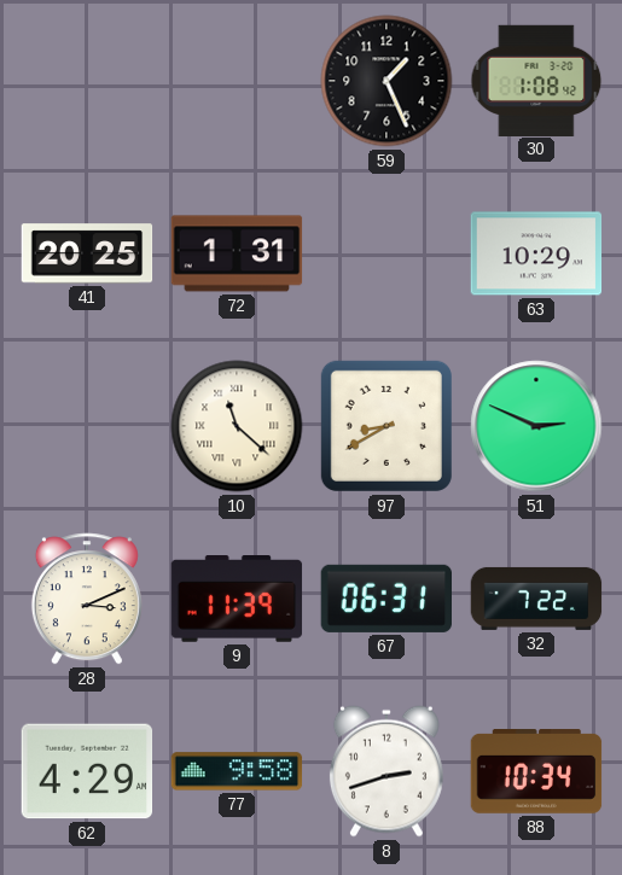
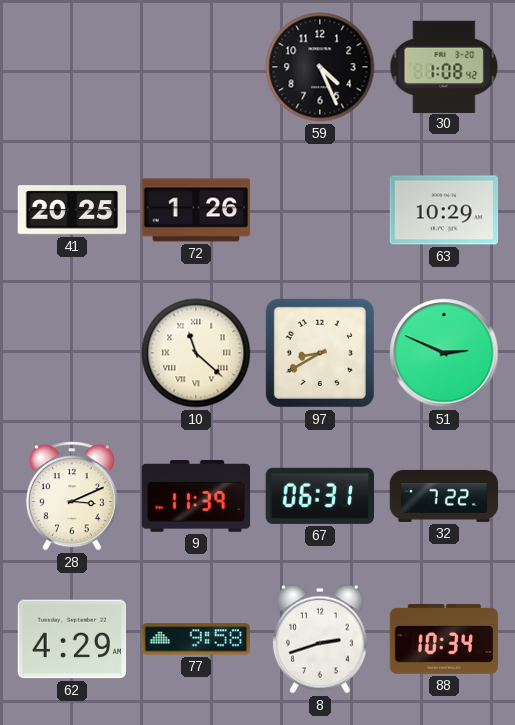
59: 1:26 -> 4:26 (320, 67)
72: 1:31 -> 1:26 (196, 210)
